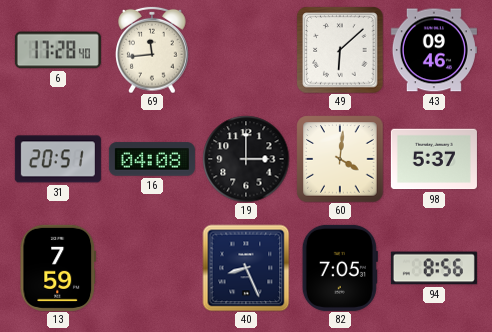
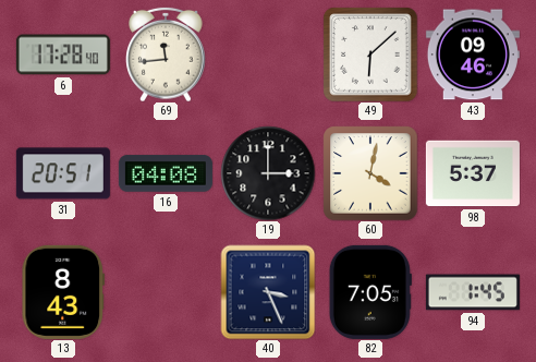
60: 4:01 -> 4:02 (370, 173)
13: 7:59 -> 8:43 (63, 292)
40: 8:26 -> 3:26 (268, 292)
94: 8:56 -> 1:45 (473, 292)
